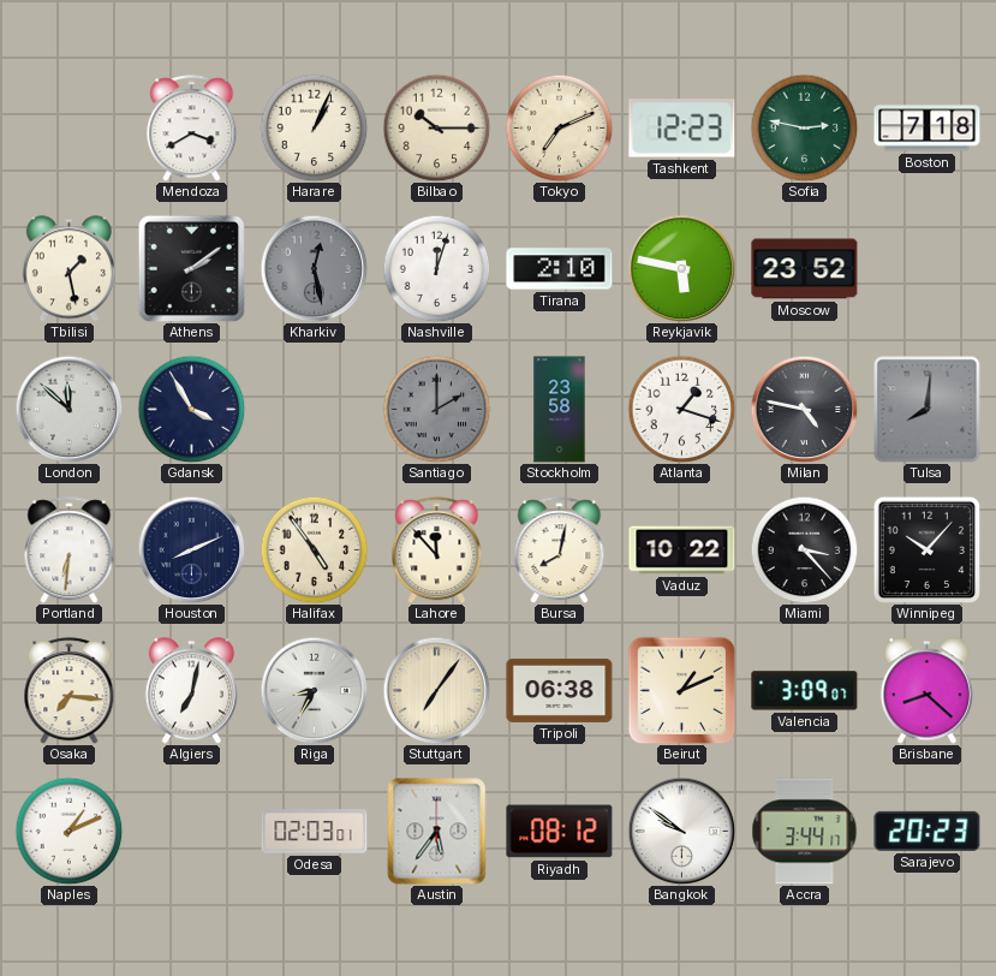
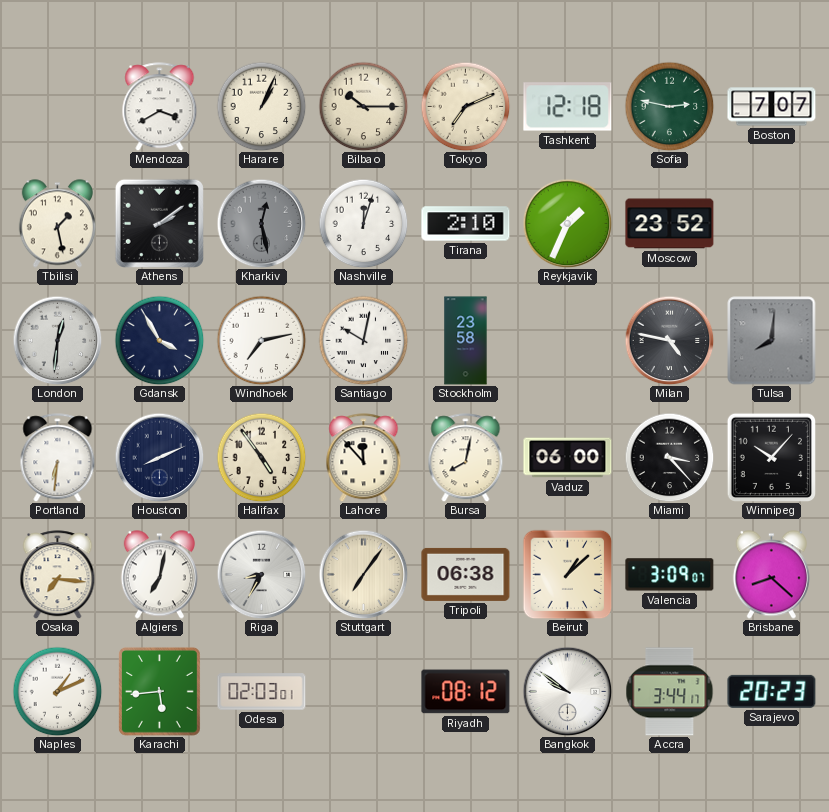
Tashkent: 12:23 -> 12:18 (568, 107)
Boston: 7:18 -> 7:07 (772, 107)
Reykjavik: 5:47 -> 1:34 (567, 223)
London: 11:52 -> 12:31 (57, 340)
Windhoek: none -> 7:13 (261, 340)
Santiago: 2:00 -> 10:02 (363, 340)
Santiago dial: grey -> white (363, 340)
Atlanta: 1:18 -> none (681, 409)
Vaduz: 10:22 -> 06:00 (568, 458)
Beirut: 1:11 -> 1:08 (567, 574)
Karachi: none -> 5:44 (159, 691)
Austin: 5:36 -> none (437, 832)
